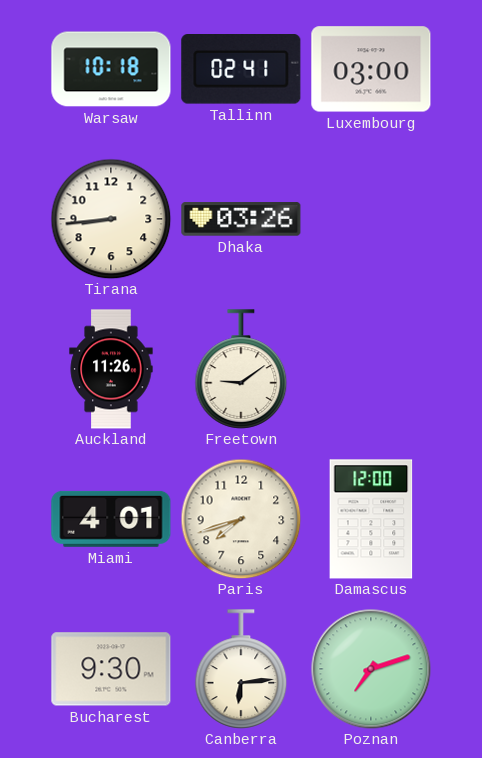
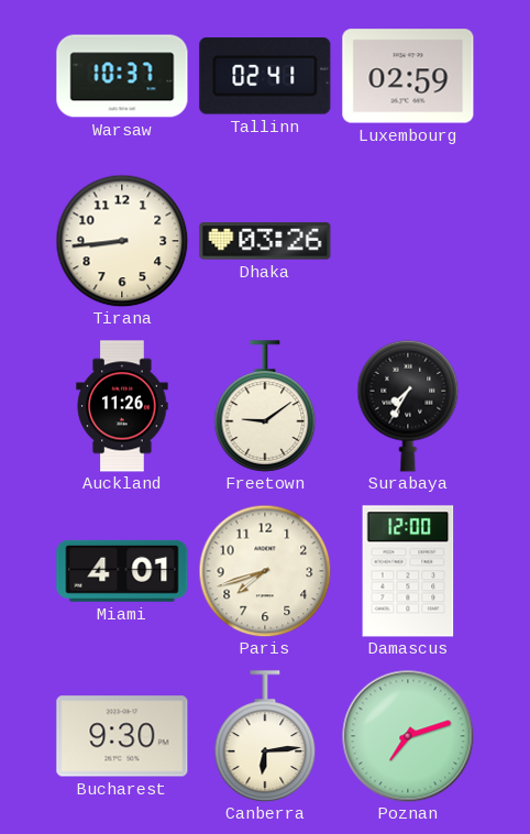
Warsaw: 10:18 -> 10:37 (122, 76)
Luxembourg: 03:00 -> 02:59 (408, 76)
Surabaya: none -> 7:35 (408, 406)
